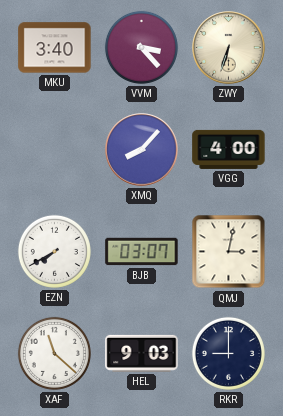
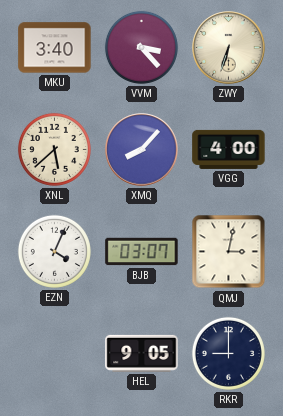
XNL: none -> 5:38 (54, 149)
EZN: 7:40 -> 4:04 (54, 251)
XAF: 11:22 -> none (54, 353)
HEL: 9:03 -> 9:05 (142, 353)
